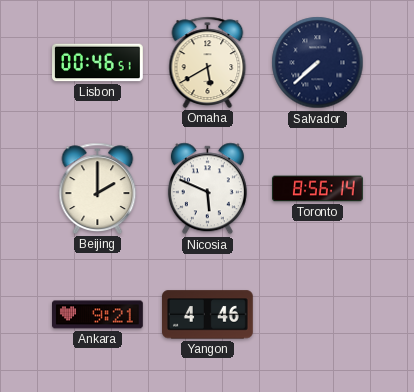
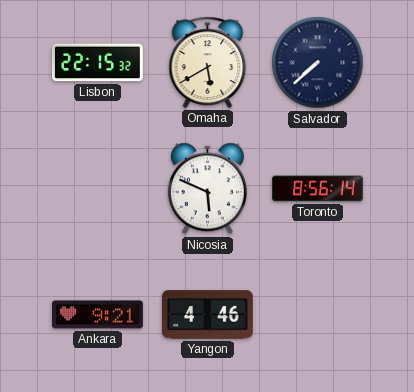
Lisbon: 00:46 -> 22:15 (98, 63)
Beijing: 2:00 -> none (98, 188)
